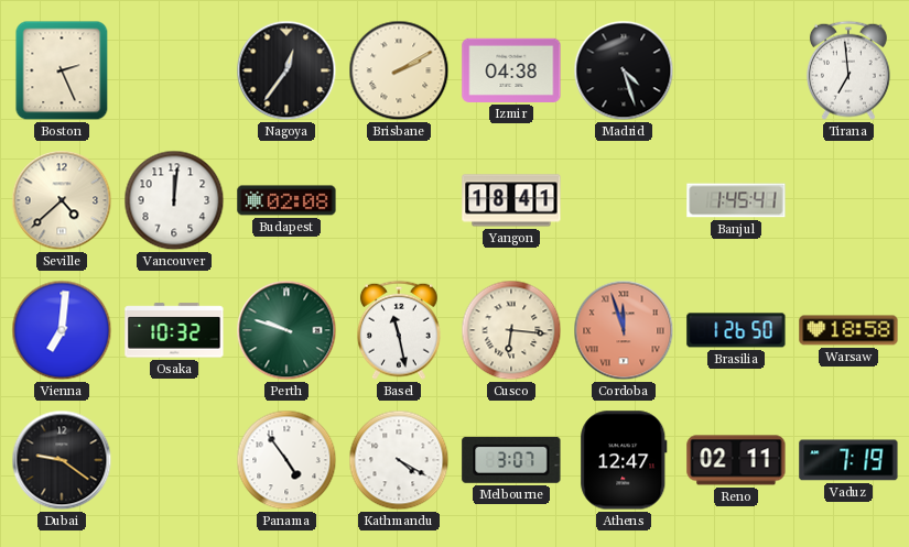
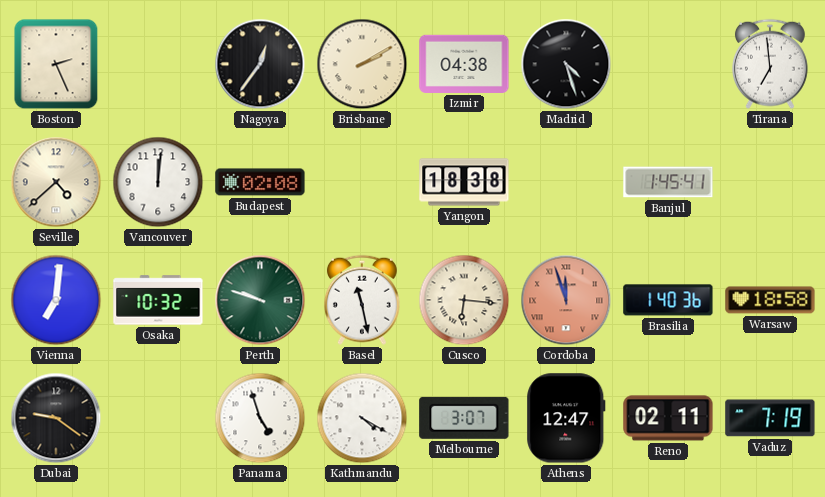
Yangon: 18:41 -> 18:38 (464, 182)
Brasilia: 1:26 -> 1:40 (668, 300)
Panama: 4:54 -> 4:57 (260, 418)
